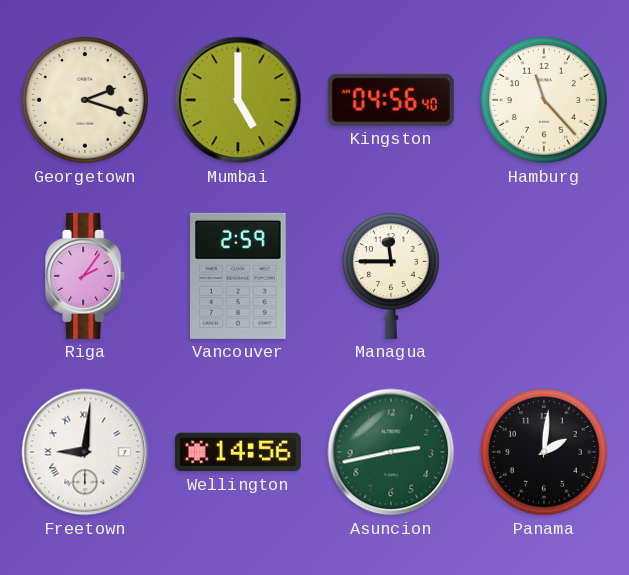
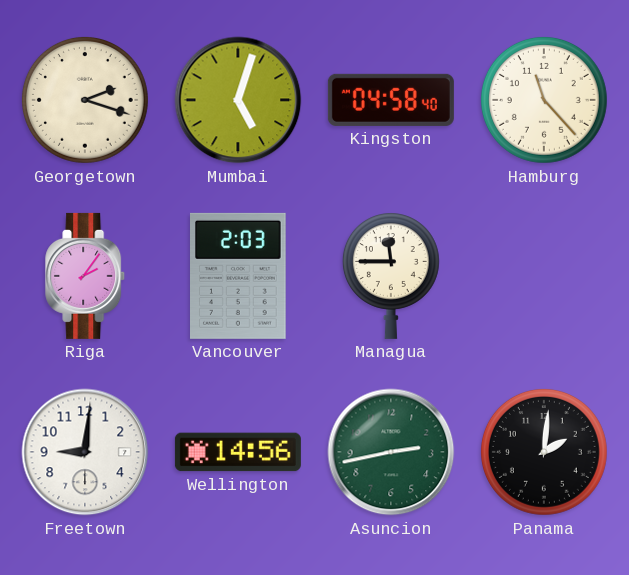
Mumbai: 5:00 -> 5:03 (238, 100)
Kingston: 04:56 -> 04:58 (391, 100)
Vancouver: 2:59 -> 2:03 (239, 276)
Freetown numerals: Roman -> Arabic (85, 452)
